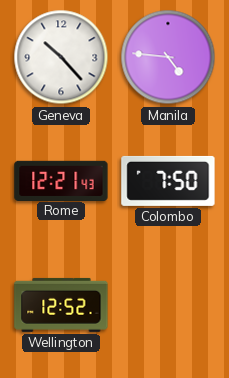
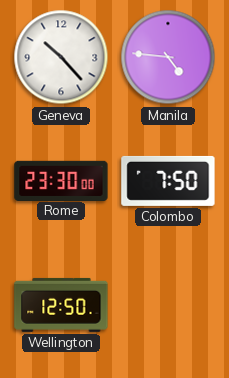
Rome: 12:21 -> 23:30 (61, 180)
Wellington: 12:52 -> 12:50 (61, 305)
